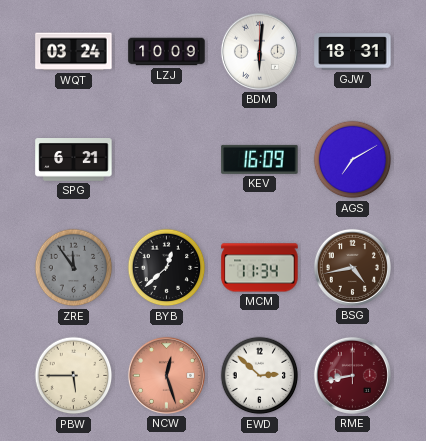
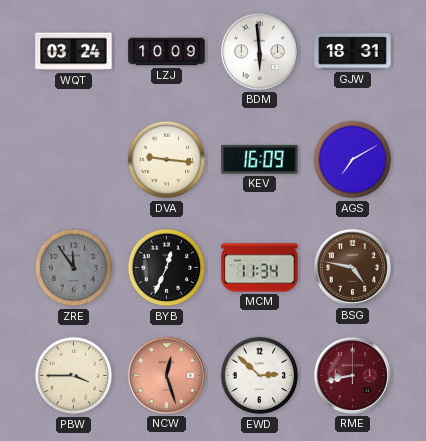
BDM: 6:01 -> 5:59 (259, 51)
SPG: 6:21 -> none (74, 160)
DVA: none -> 9:16 (167, 160)
BYB: 12:38 -> 12:34 (167, 268)
BSG: 4:43 -> 4:47 (352, 267)
PBW: 5:45 -> 3:45 (74, 376)
